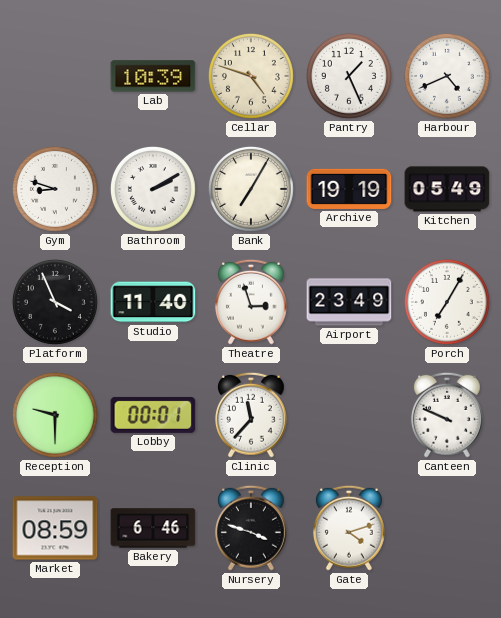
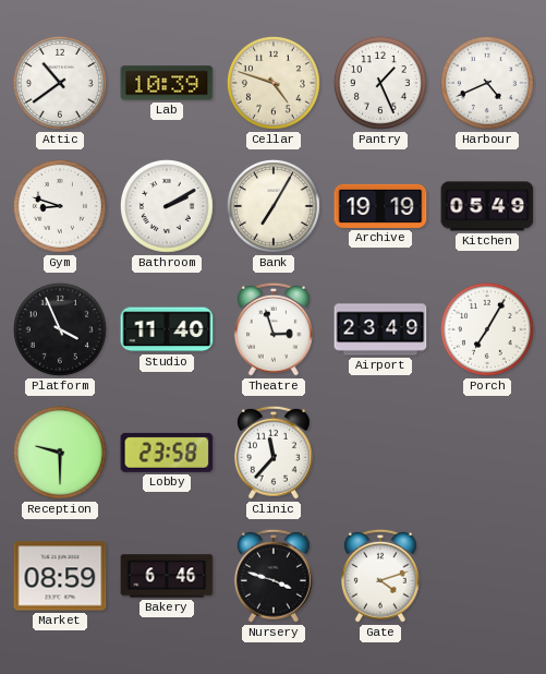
Attic: none -> 10:39 (60, 83)
Lobby: 00:01 -> 23:58 (167, 453)
Canteen: 9:49 -> none (447, 415)
